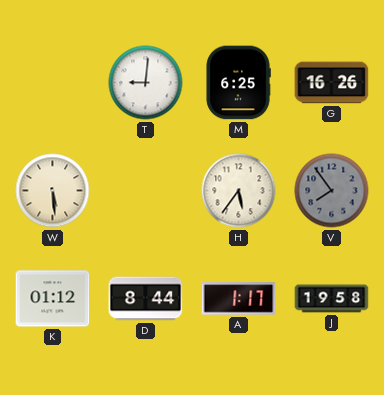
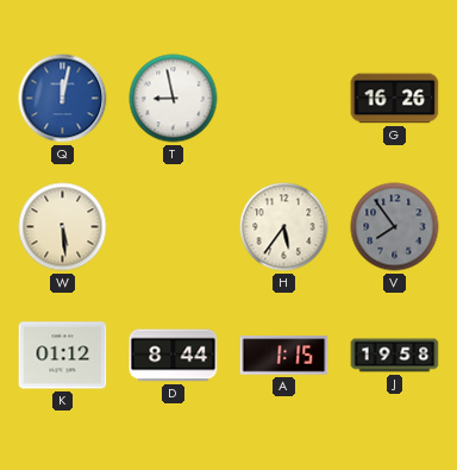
Q: none -> 12:02 (63, 99)
T: 9:01 -> 8:58 (174, 99)
M: 6:25 -> none (238, 83)
A: 1:17 -> 1:15 (284, 356)
